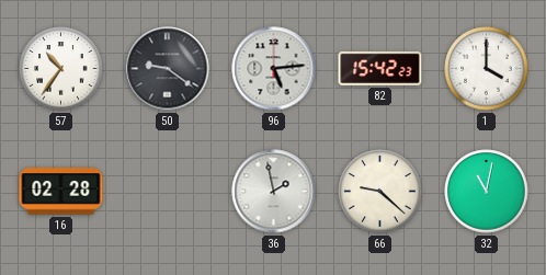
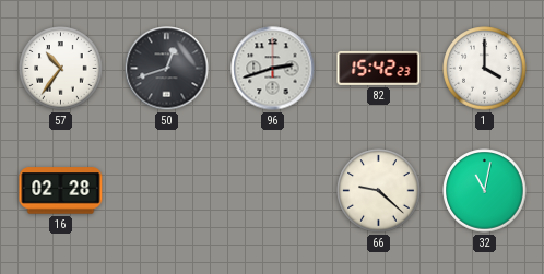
50: 9:21 -> 12:42 (167, 69)
96: 5:14 -> 2:42 (273, 69)
36: 1:58 -> none (274, 192)
